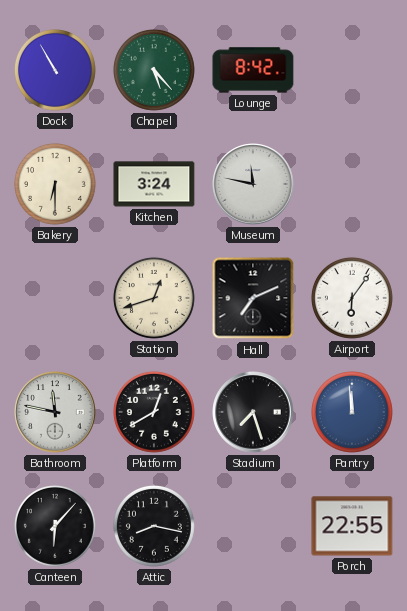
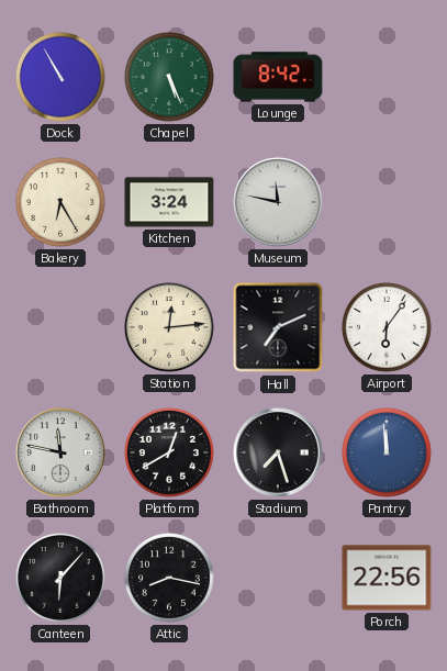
Chapel: 5:23 -> 5:26 (169, 77)
Bakery: 6:30 -> 6:25 (60, 202)
Station: 12:42 -> 12:14 (169, 327)
Porch: 22:55 -> 22:56 (387, 578)
